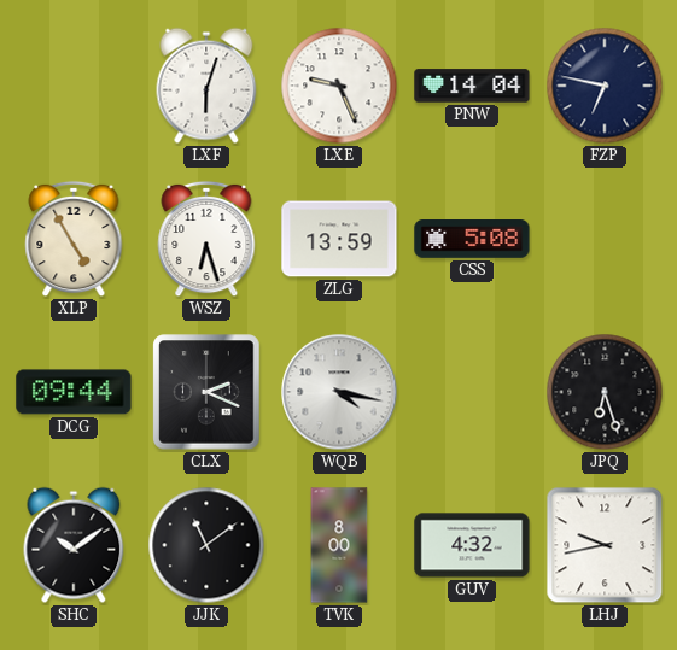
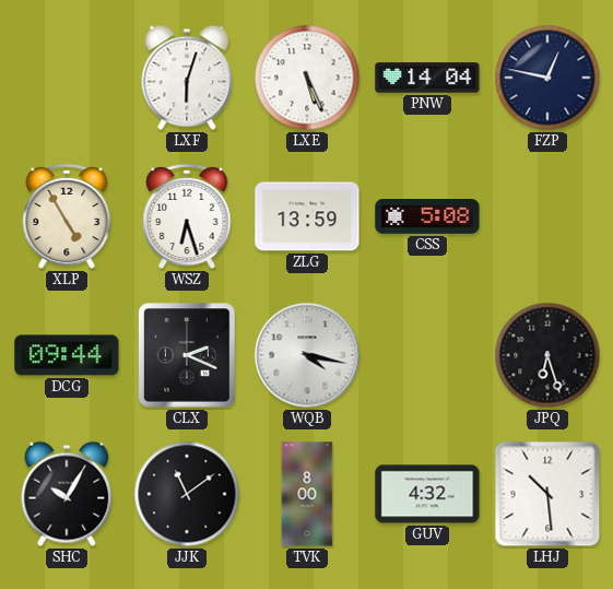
LXE: 9:26 -> 5:26 (307, 78)
FZP: 6:47 -> 12:47 (547, 78)
SHC: 10:09 -> 10:05 (67, 494)
LHJ: 9:43 -> 10:29 (547, 494)
